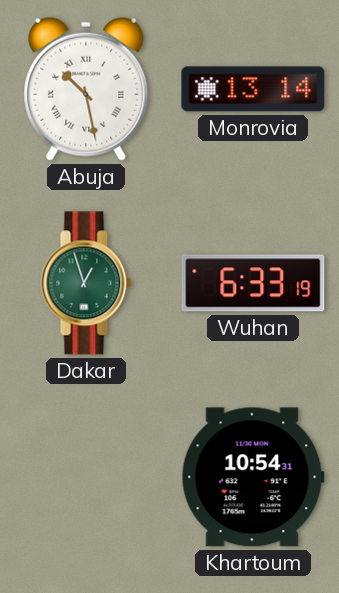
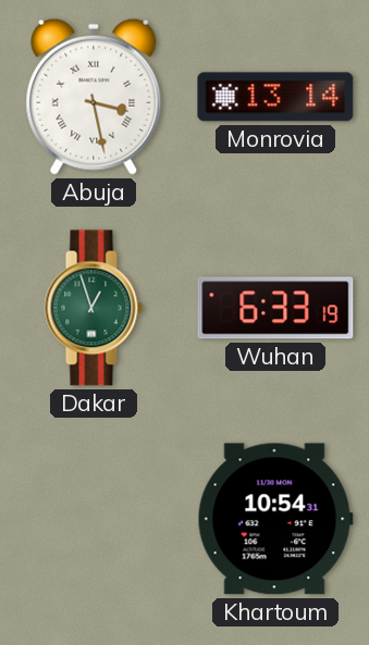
Abuja: 10:28 -> 3:28 (94, 97)
